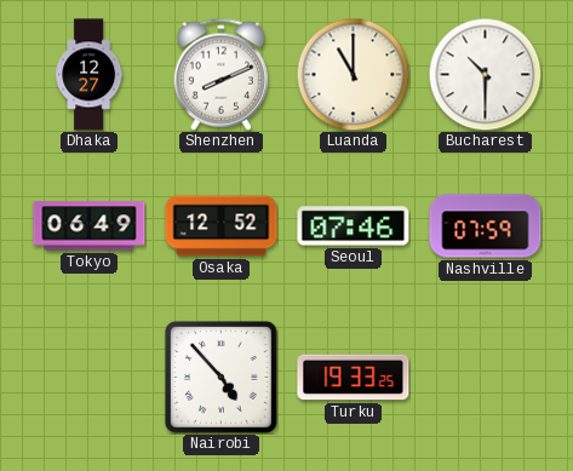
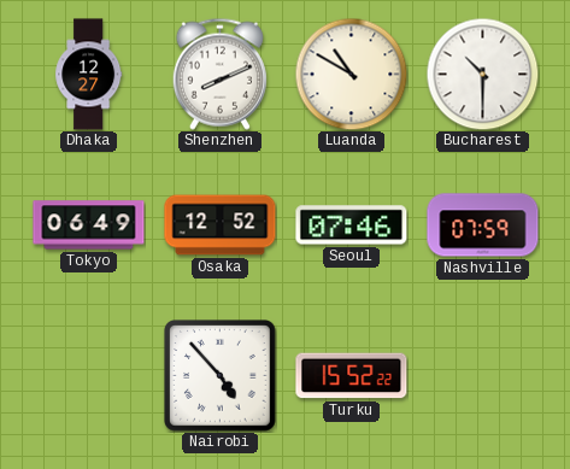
Luanda: 11:00 -> 10:50 (351, 74)
Turku: 19:33 -> 15:52 (352, 376)
